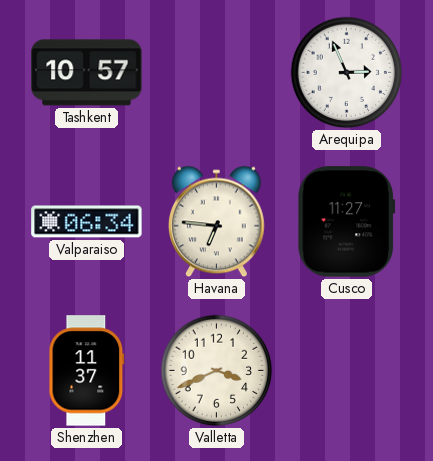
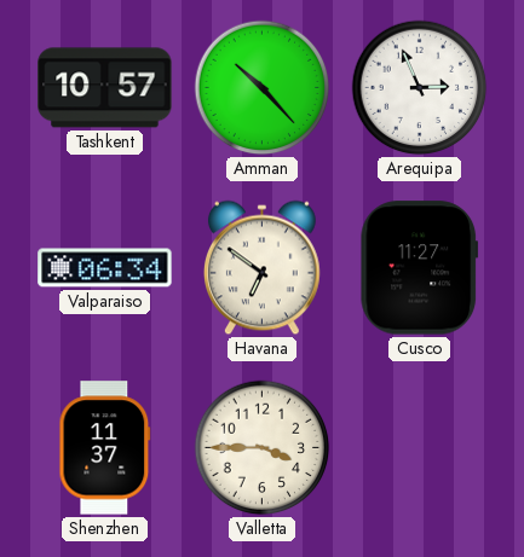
Amman: none -> 10:23 (263, 88)
Havana: 6:46 -> 6:51 (261, 268)
Valletta: 3:41 -> 3:45 (263, 448)
